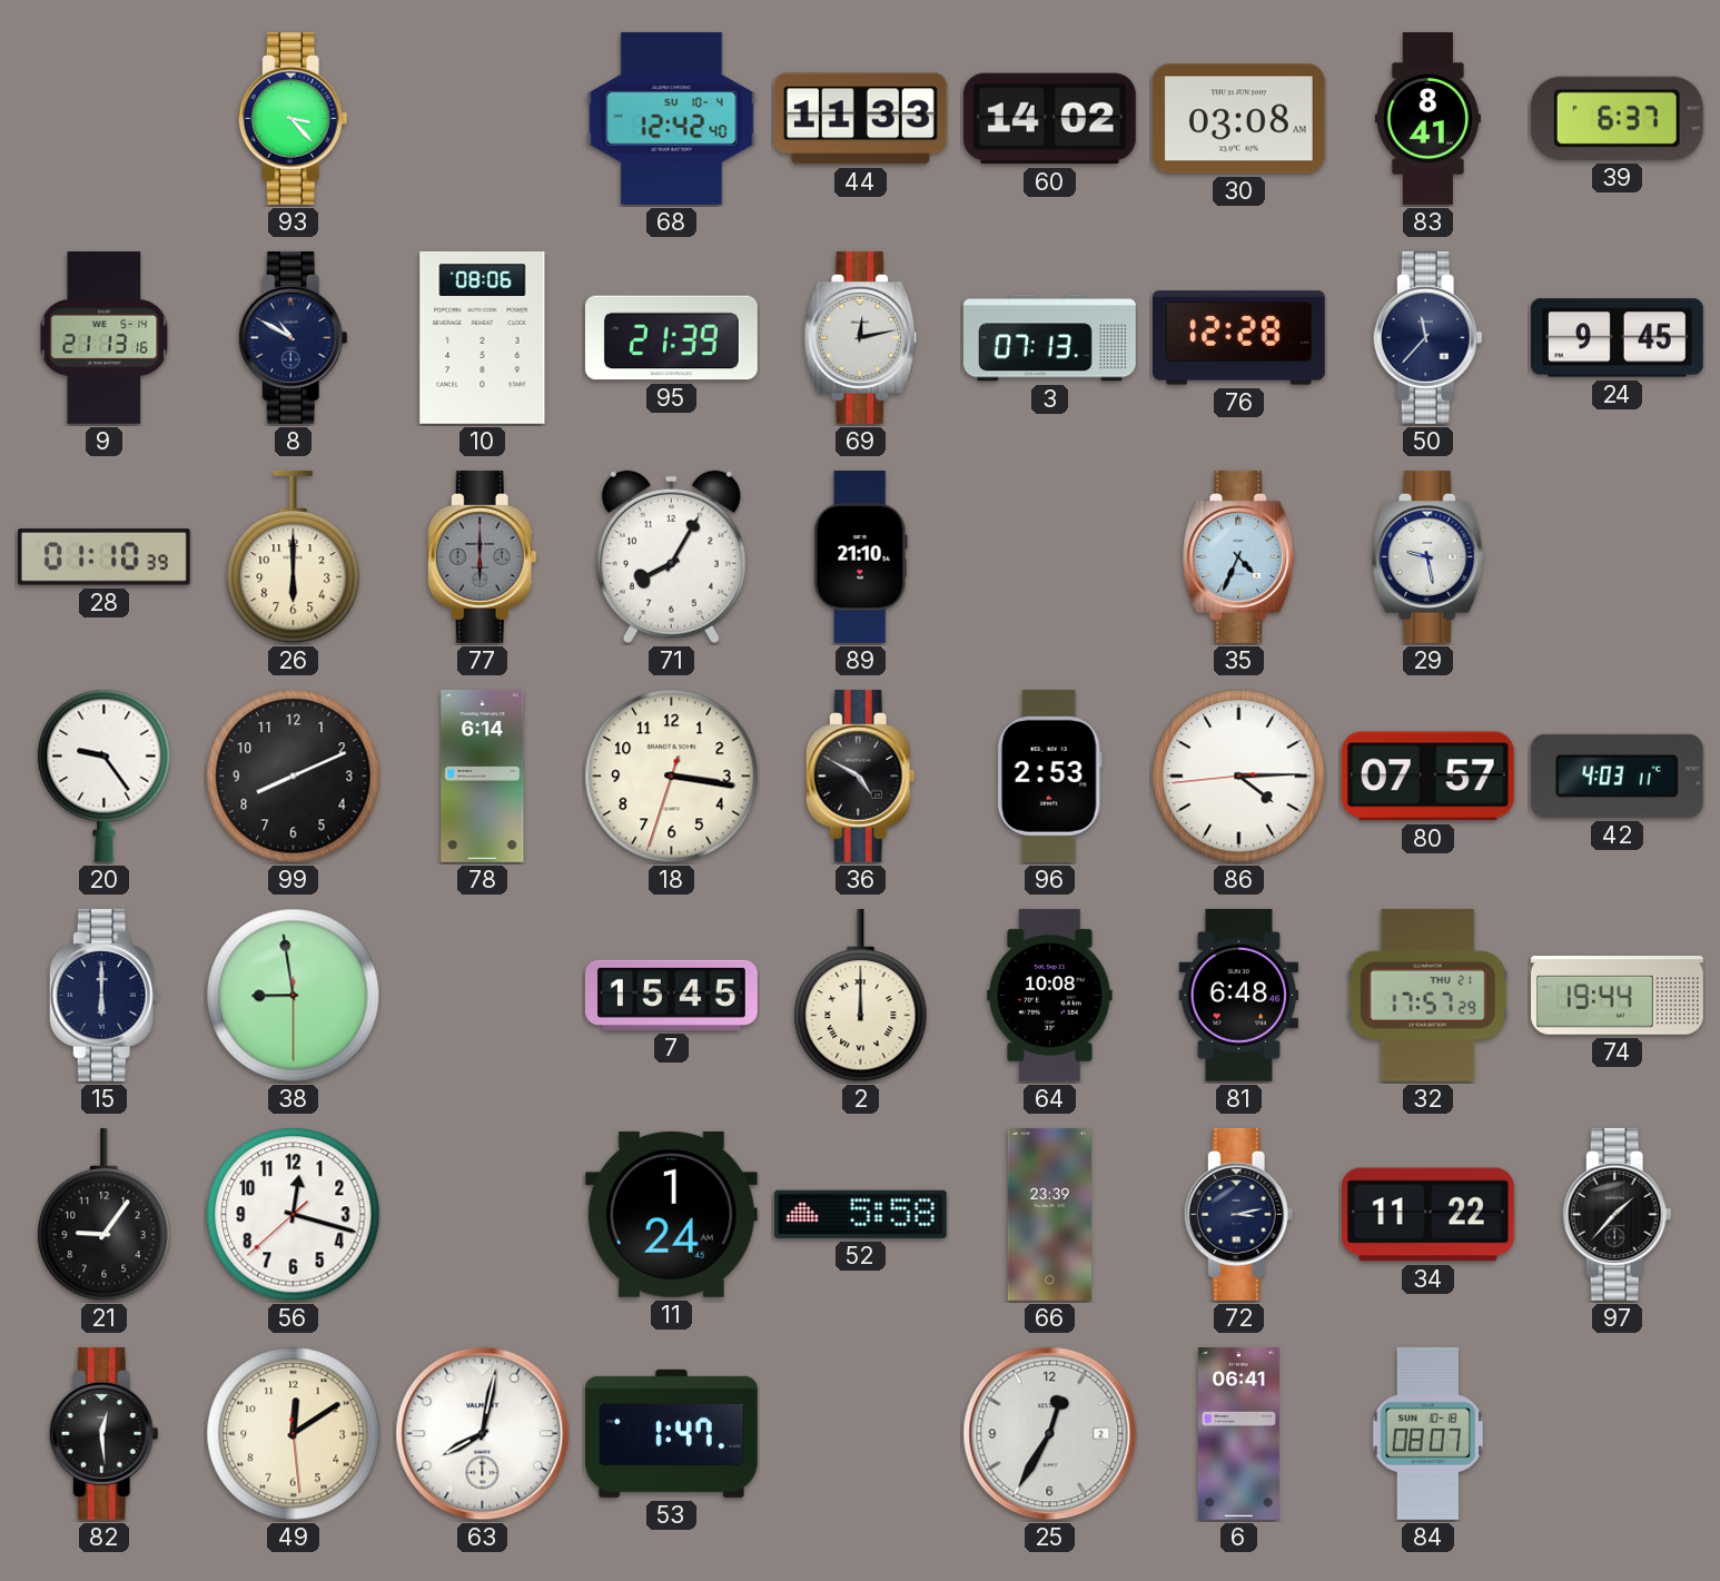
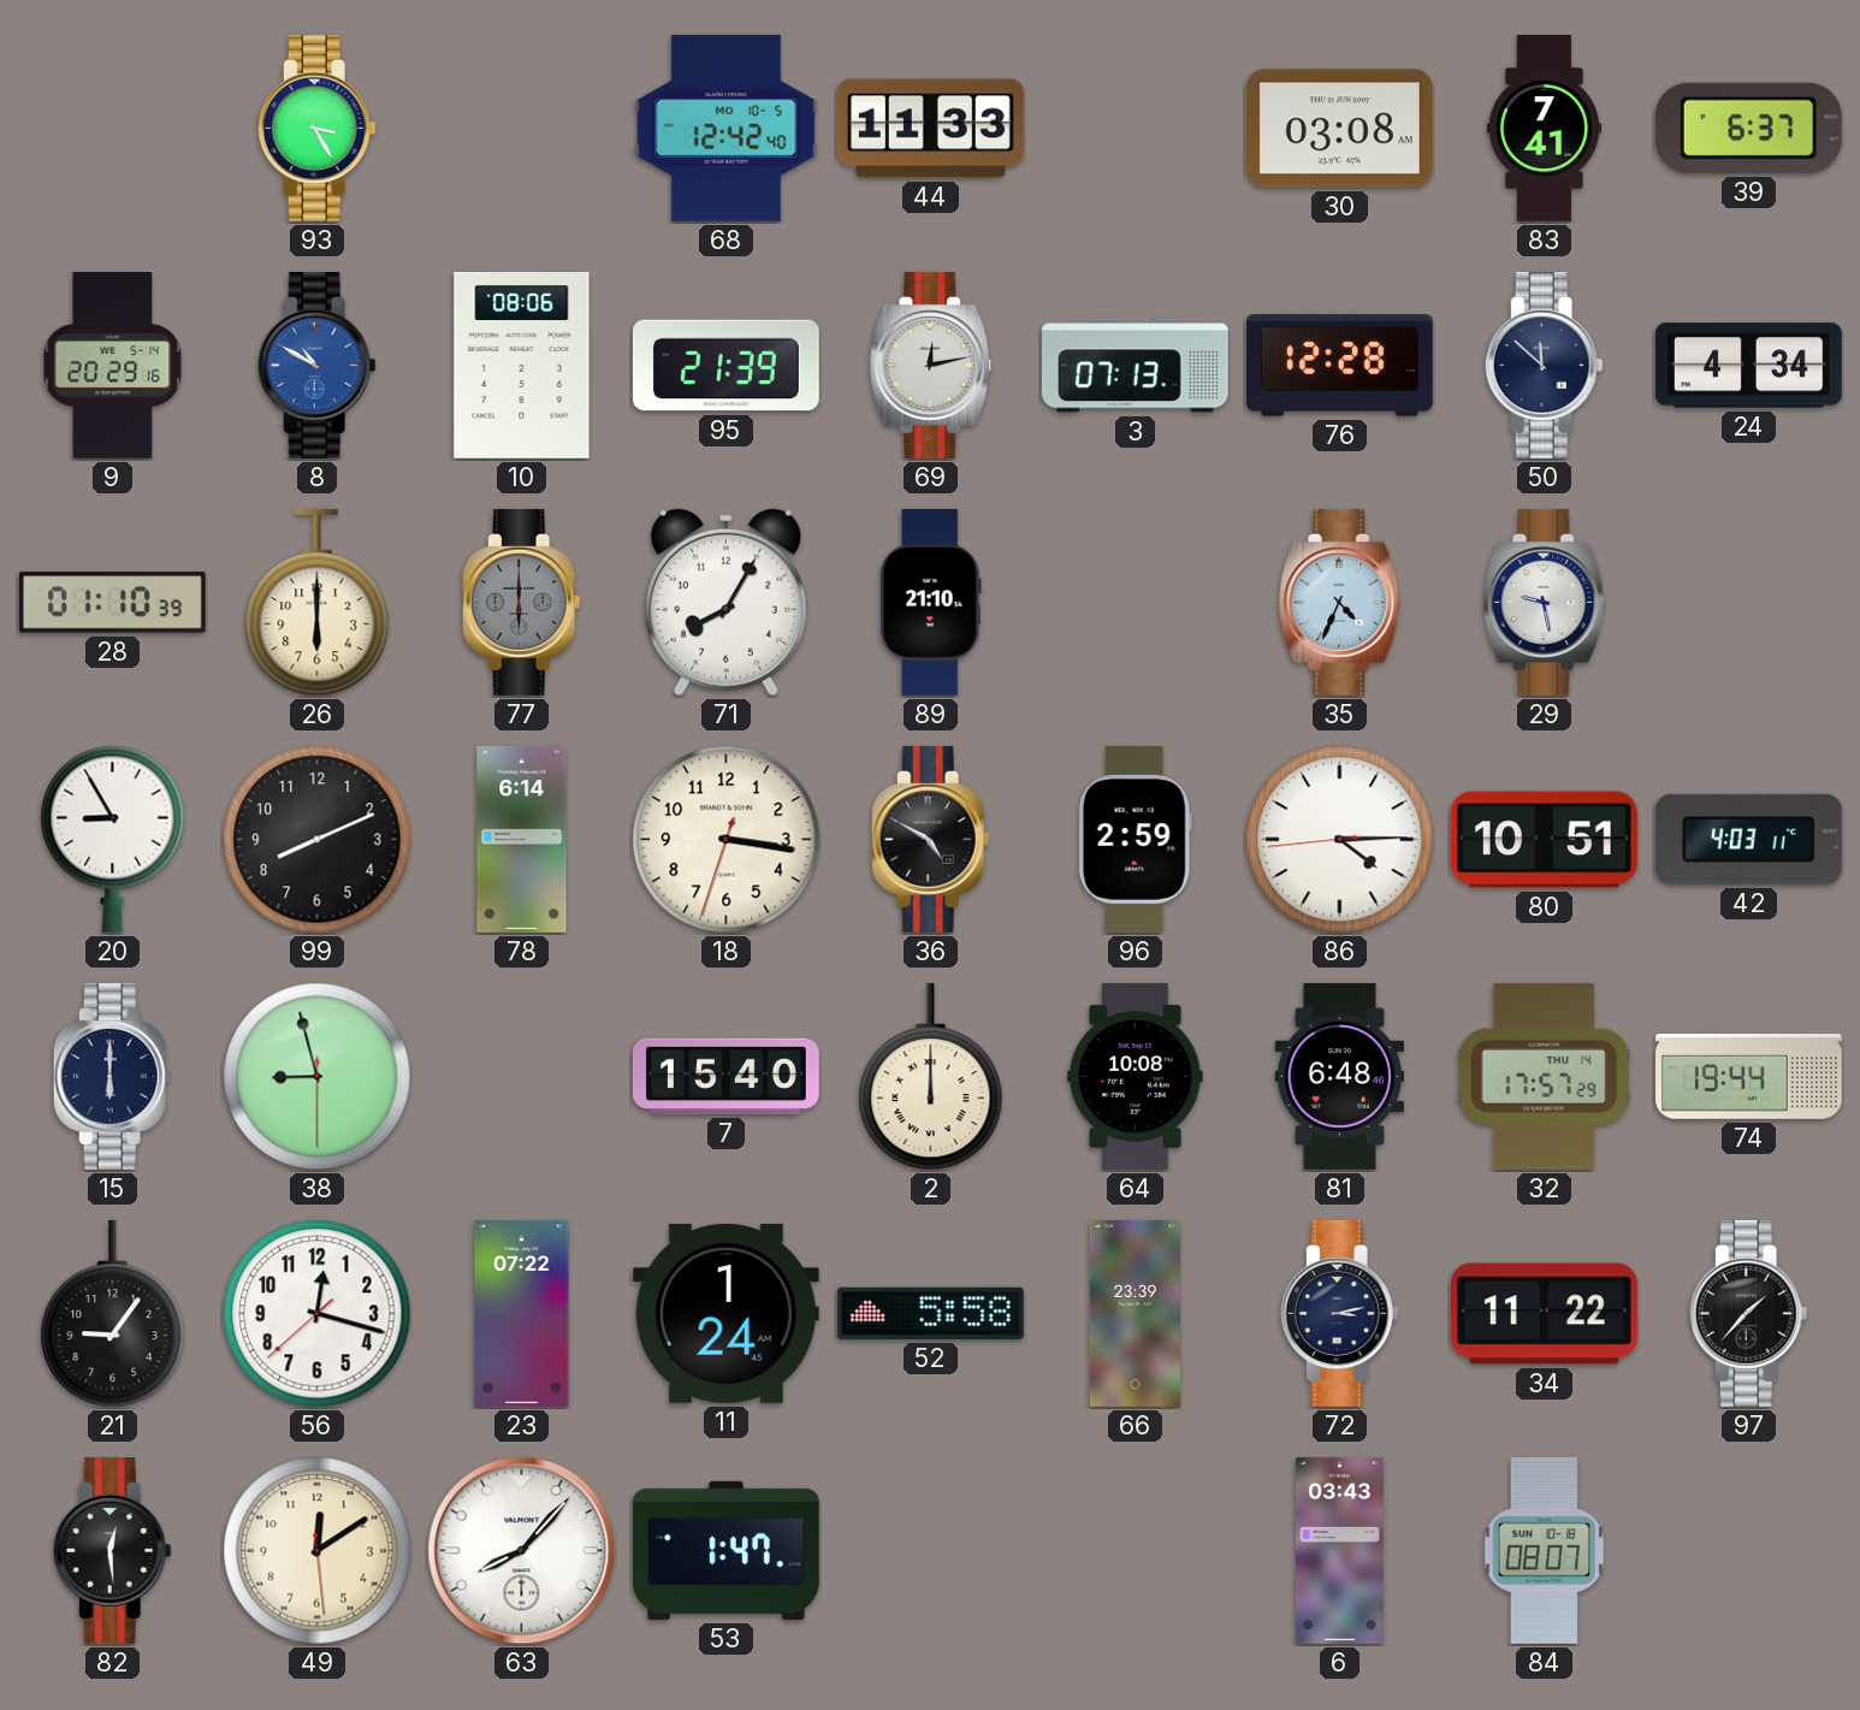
93: 3:23 -> 3:25 (316, 128)
68 date: SU 10-4 -> MO 10-5 (727, 128)
60: 14:02 -> none (1049, 119)
83: 8:41 -> 7:41 (1544, 129)
9: 21:13 -> 20:29 (113, 366)
8 dial: navy -> blue (316, 365)
50: 11:37 -> 11:52 (1544, 365)
24: 9:45 -> 4:34 (1748, 366)
20: 9:24 -> 8:55 (113, 839)
96: 2:53 -> 2:59 (1135, 839)
80: 07:57 -> 10:51 (1544, 840)
38: 8:58 -> 8:57 (318, 1077)
7: 15:45 -> 15:40 (725, 1076)
32 date: THU 21 -> THU 14 (1544, 1076)
23: none -> 07:22 (522, 1313)
63: 8:02 -> 8:07 (522, 1551)
25: 12:35 -> none (1050, 1434)
6: 06:41 -> 03:43 (1339, 1551)
